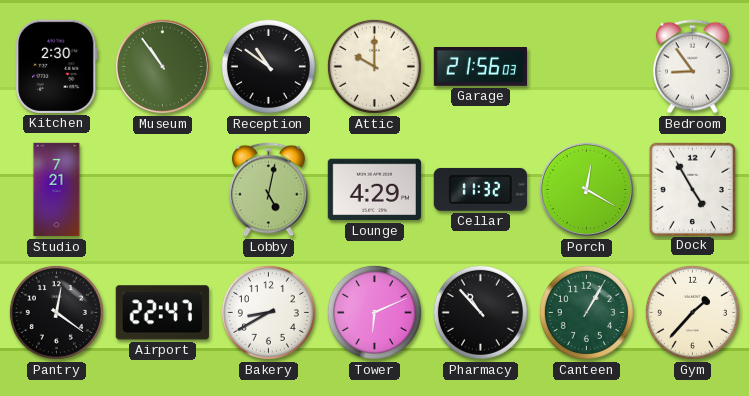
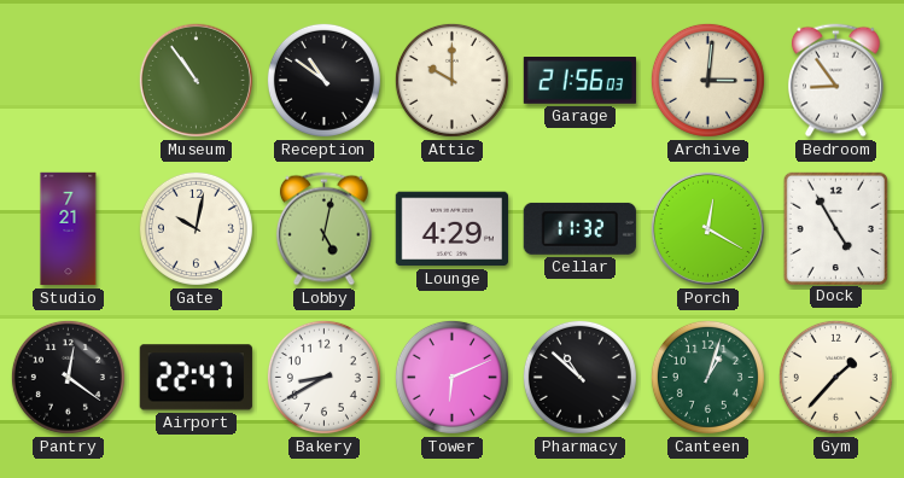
Kitchen: 2:30 -> none (57, 66)
Archive: none -> 3:01 (707, 80)
Gate: none -> 10:02 (196, 228)
Pharmacy: 10:53 -> 10:52 (579, 377)
Canteen: 1:05 -> 1:03 (707, 377)
